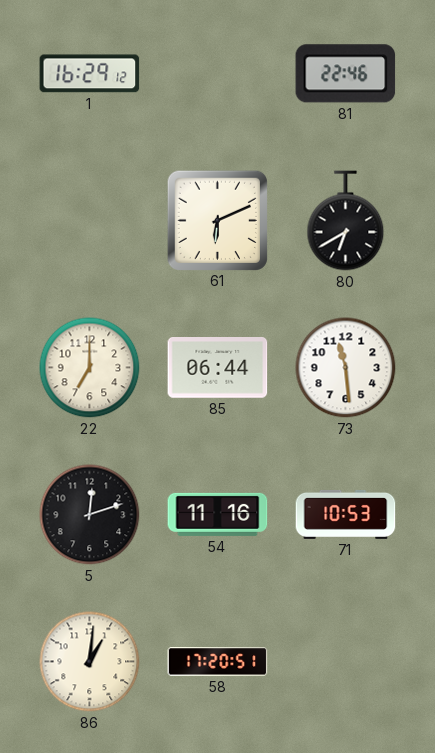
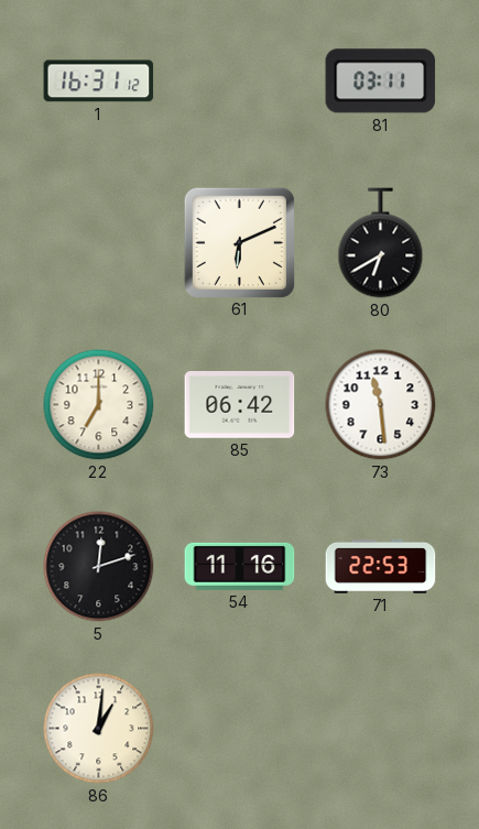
1: 16:29 -> 16:31 (99, 81)
81: 22:46 -> 03:11 (381, 81)
85: 06:44 -> 06:42 (240, 405)
71: 10:53 -> 22:53 (381, 566)
58: 17:20 -> none (218, 662)
